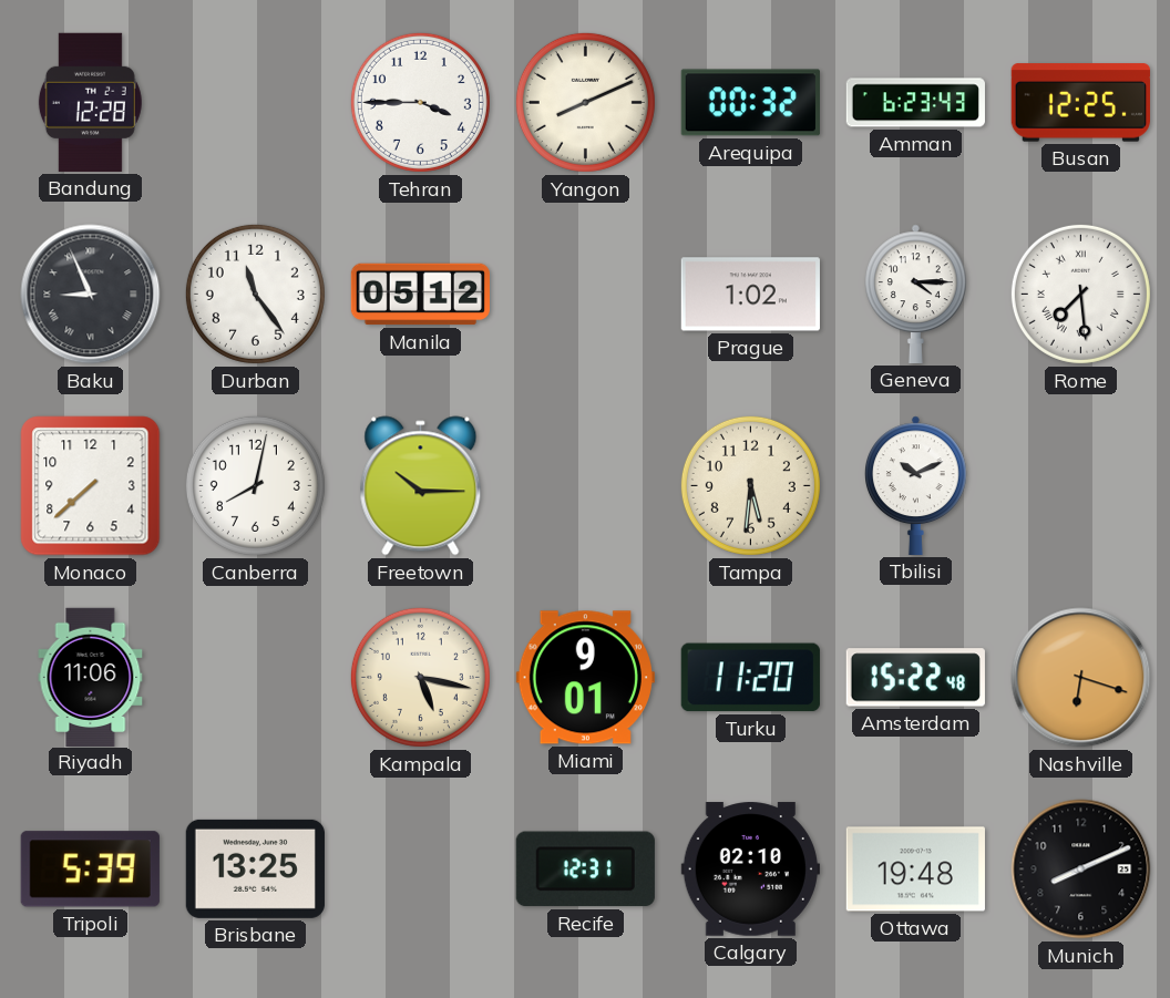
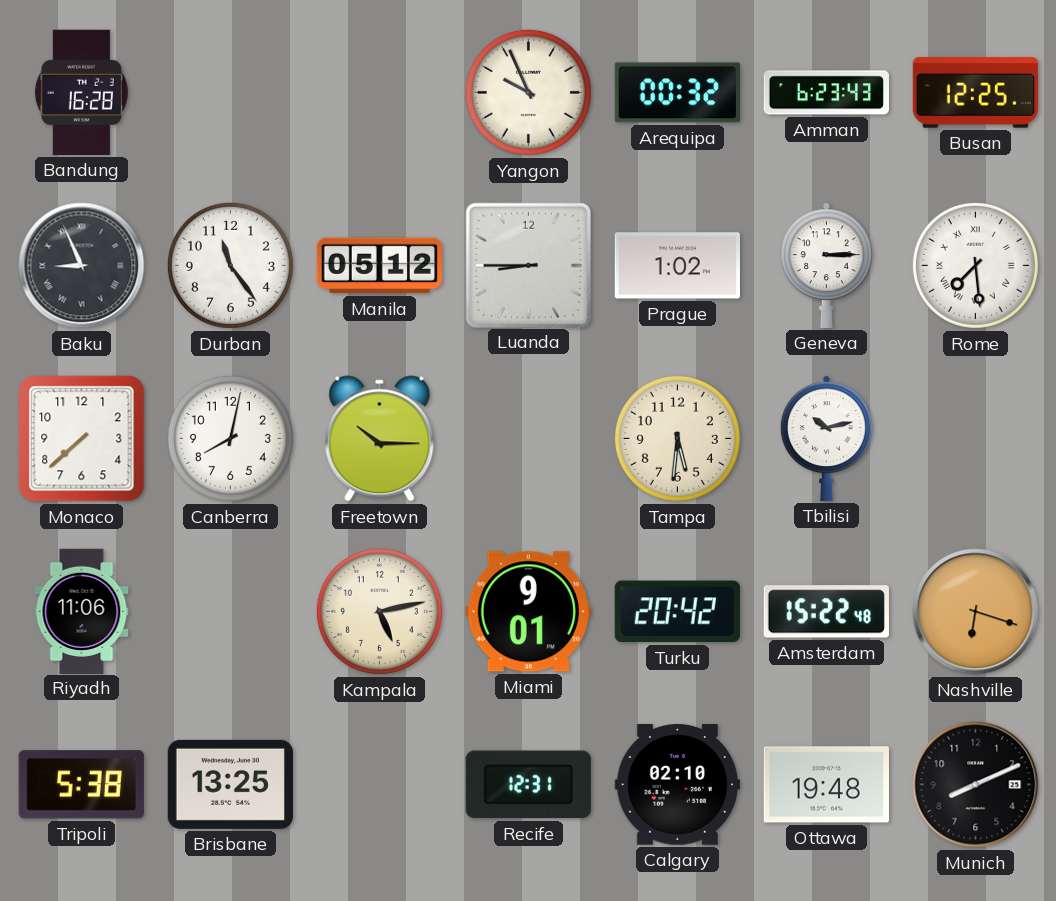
Bandung: 12:28 -> 16:28 (81, 92)
Tehran: 3:45 -> none (420, 102)
Yangon: 8:11 -> 9:56 (528, 92)
Luanda: none -> 8:45 (528, 265)
Geneva: 4:15 -> 3:15 (827, 265)
Tbilisi: 10:11 -> 10:13 (827, 438)
Kampala: 5:17 -> 5:13 (379, 611)
Turku: 11:20 -> 20:42 (677, 612)
Tripoli: 5:39 -> 5:38 (81, 785)
